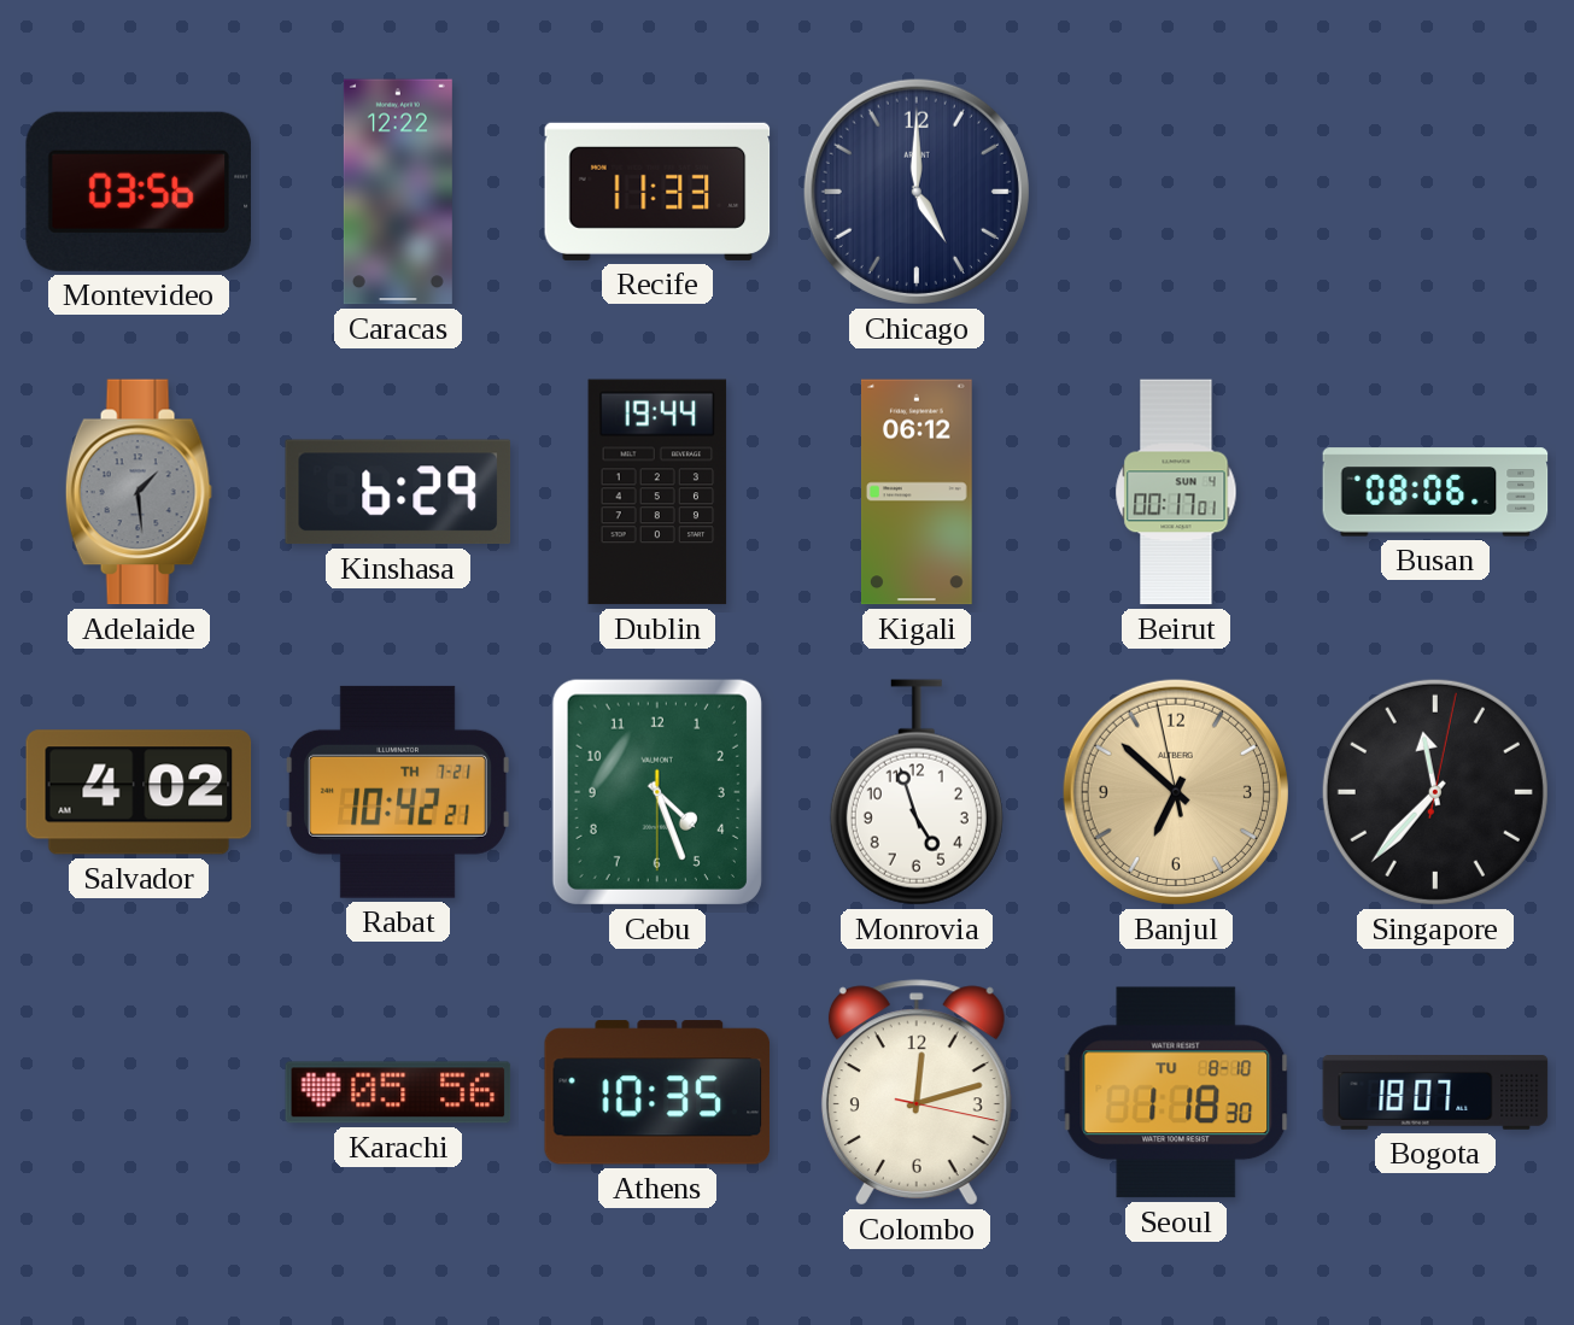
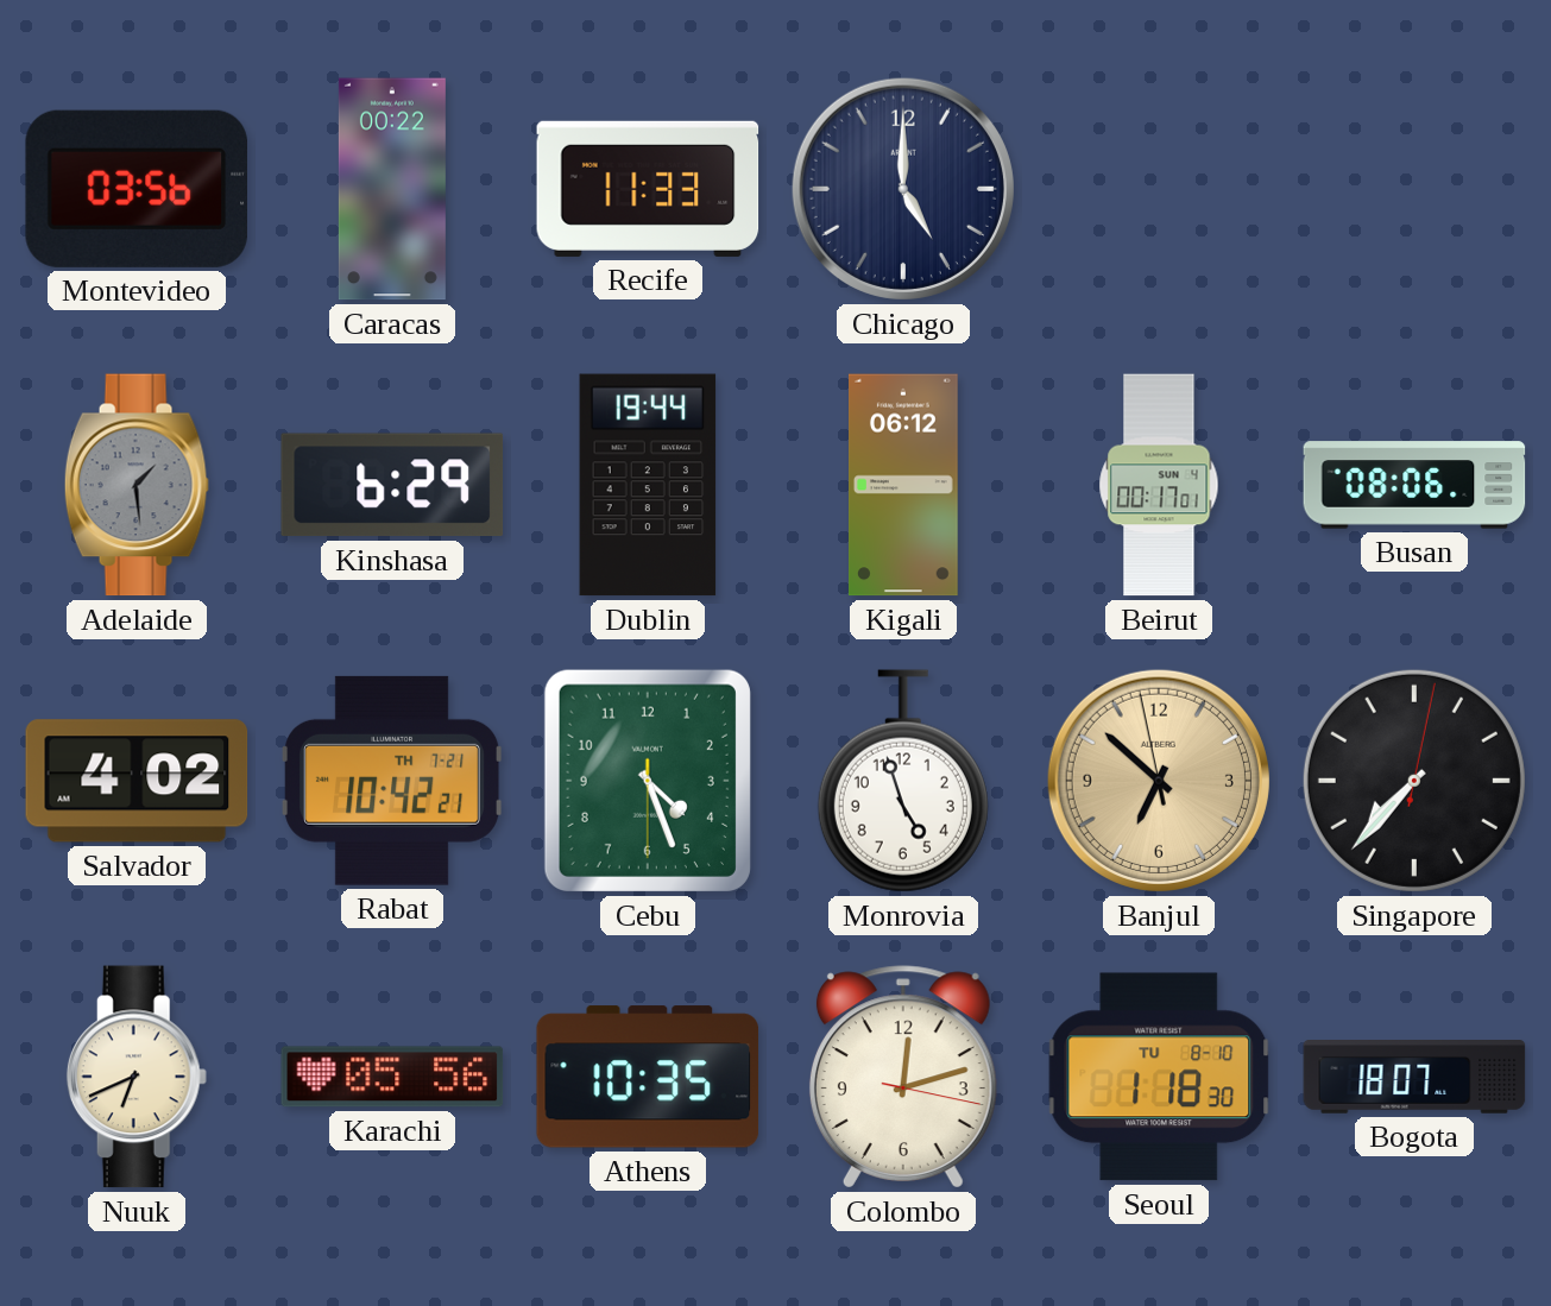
Caracas: 12:22 -> 00:22 (392, 189)
Singapore: 11:37 -> 7:37 (1414, 781)
Nuuk: none -> 6:41 (137, 1077)
